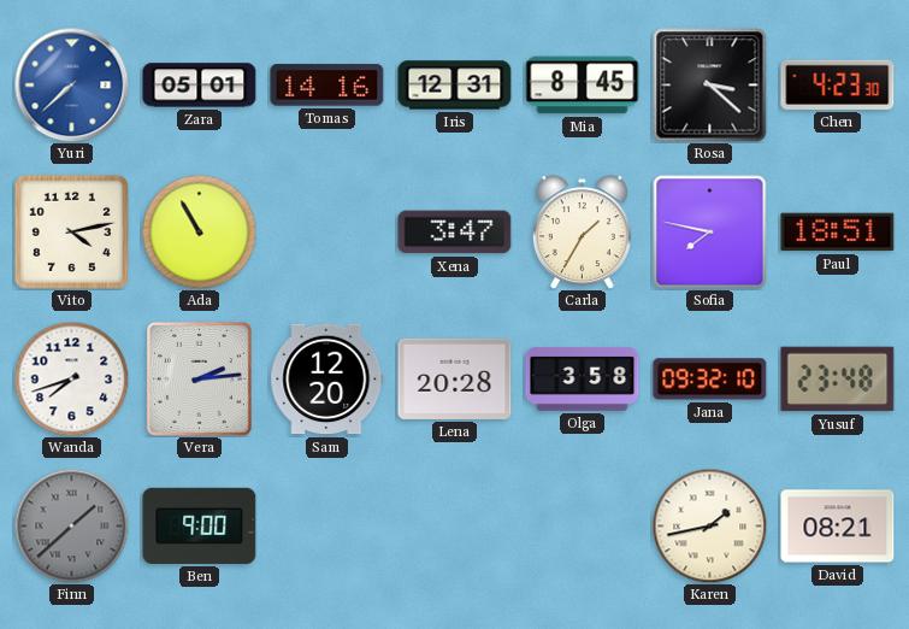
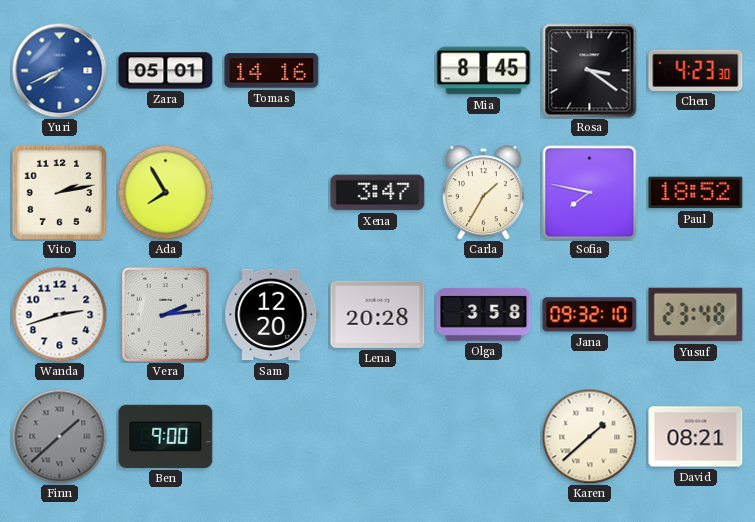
Yuri: 7:38 -> 7:41 (59, 70)
Iris: 12:31 -> none (455, 86)
Rosa: 3:22 -> 3:21 (590, 71)
Vito: 4:13 -> 2:13 (59, 192)
Ada: 10:55 -> 7:55 (165, 192)
Paul: 18:51 -> 18:52 (696, 193)
Wanda: 7:42 -> 2:42 (59, 314)
Karen: 1:43 -> 1:38 (589, 436)
